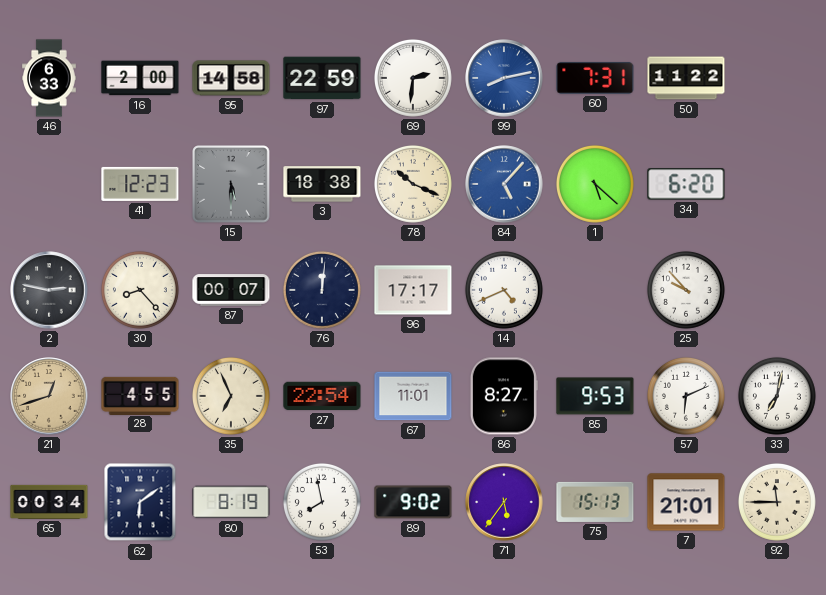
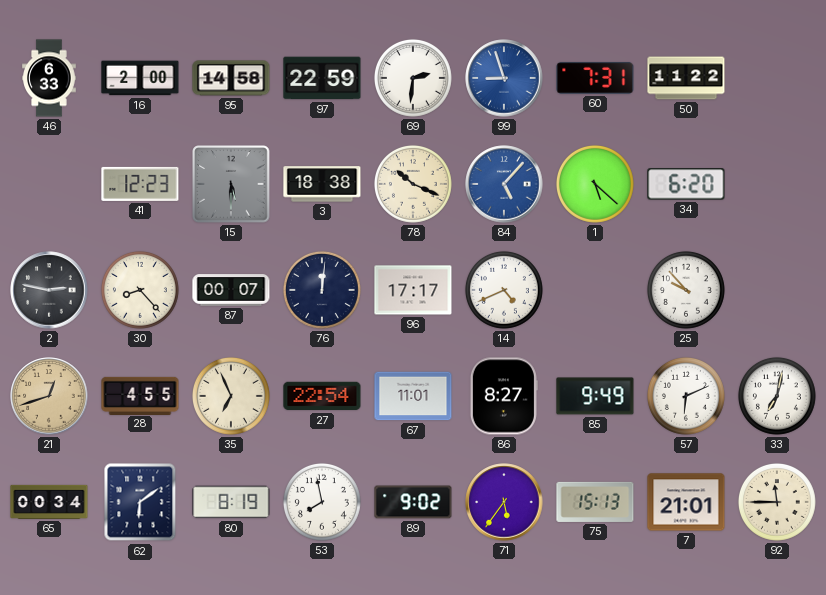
99: 8:13 -> 8:57 (504, 78)
85: 9:53 -> 9:49 (595, 396)
